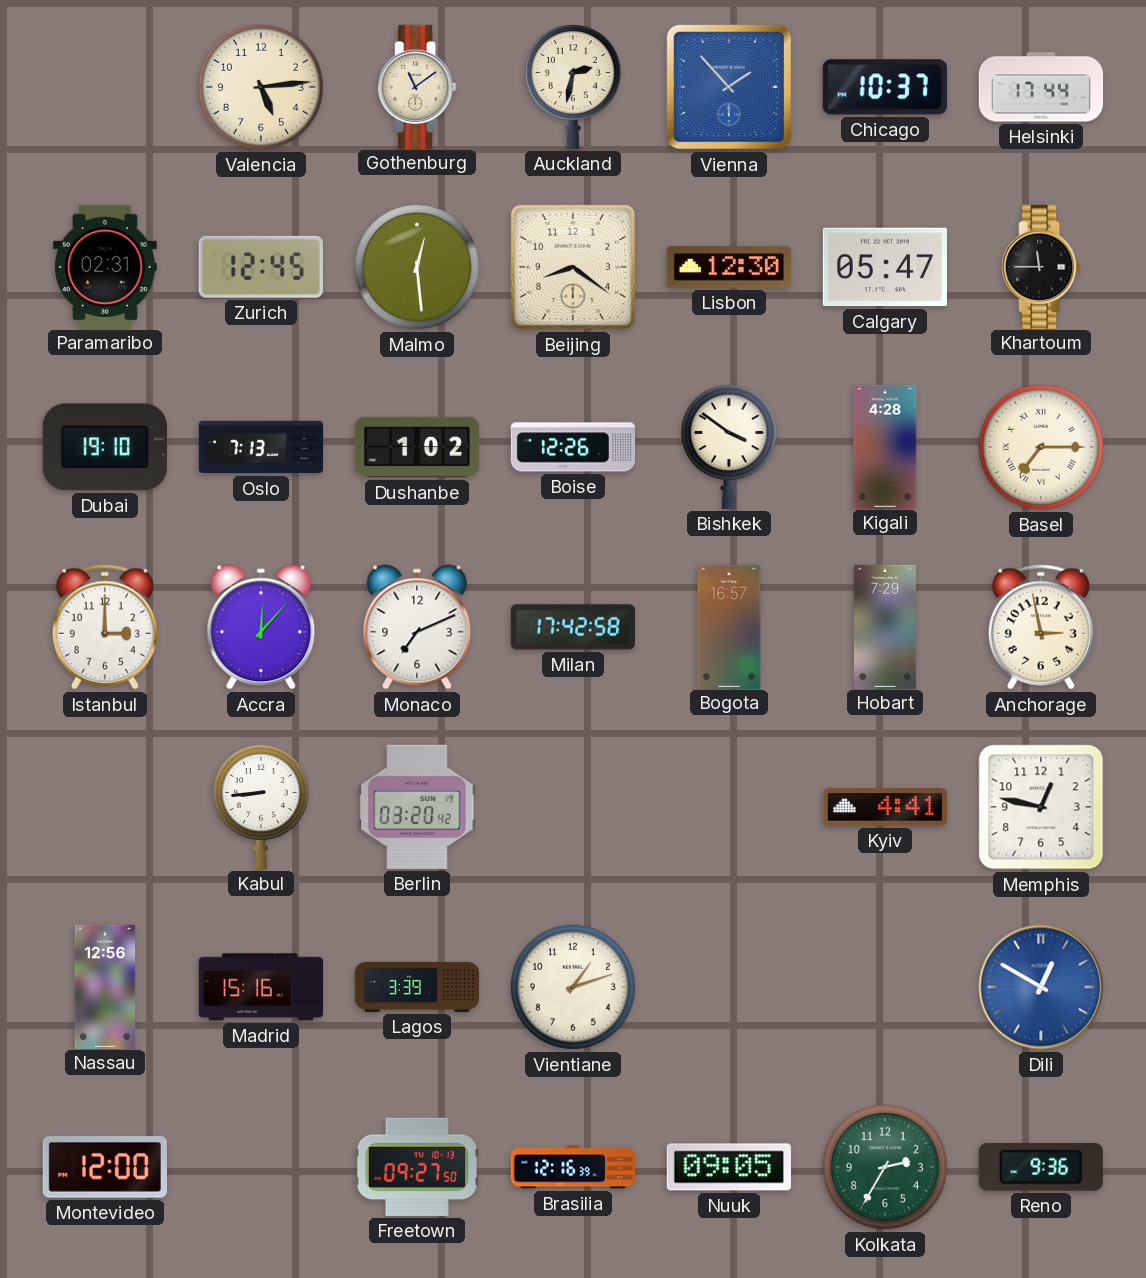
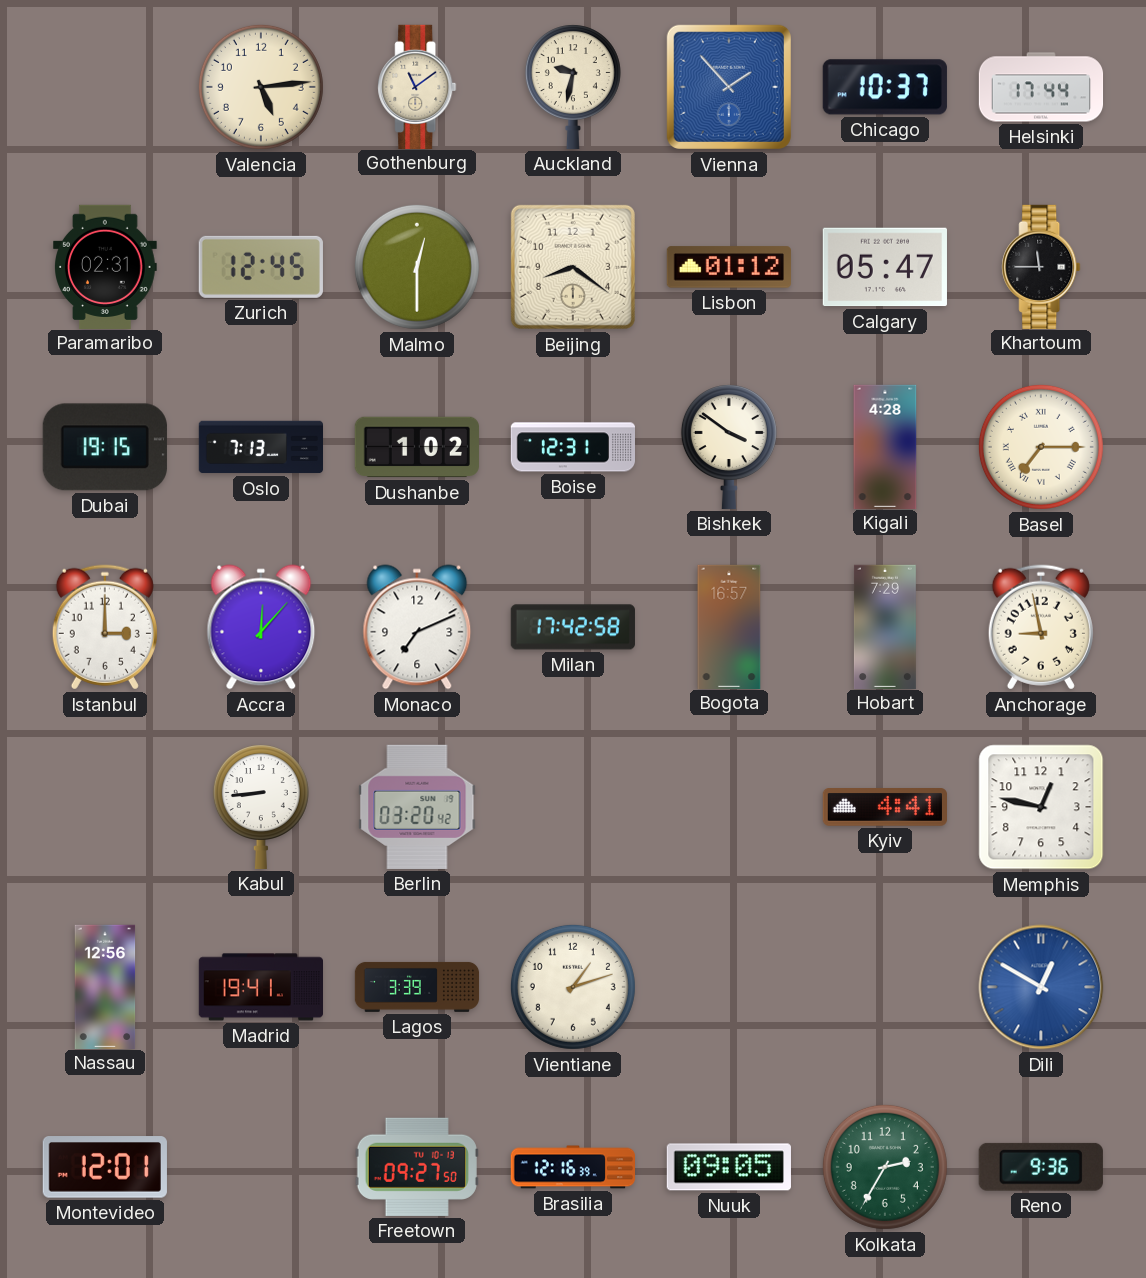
Auckland: 2:32 -> 9:32 (573, 87)
Malmo: 12:29 -> 12:30 (417, 267)
Lisbon: 12:30 -> 01:12 (728, 267)
Dubai: 19:10 -> 19:15 (105, 447)
Boise: 12:26 -> 12:31 (572, 447)
Anchorage: 2:58 -> 8:58 (1041, 627)
Madrid: 15:16 -> 19:41 (260, 987)
Montevideo: 12:00 -> 12:01 (105, 1167)
